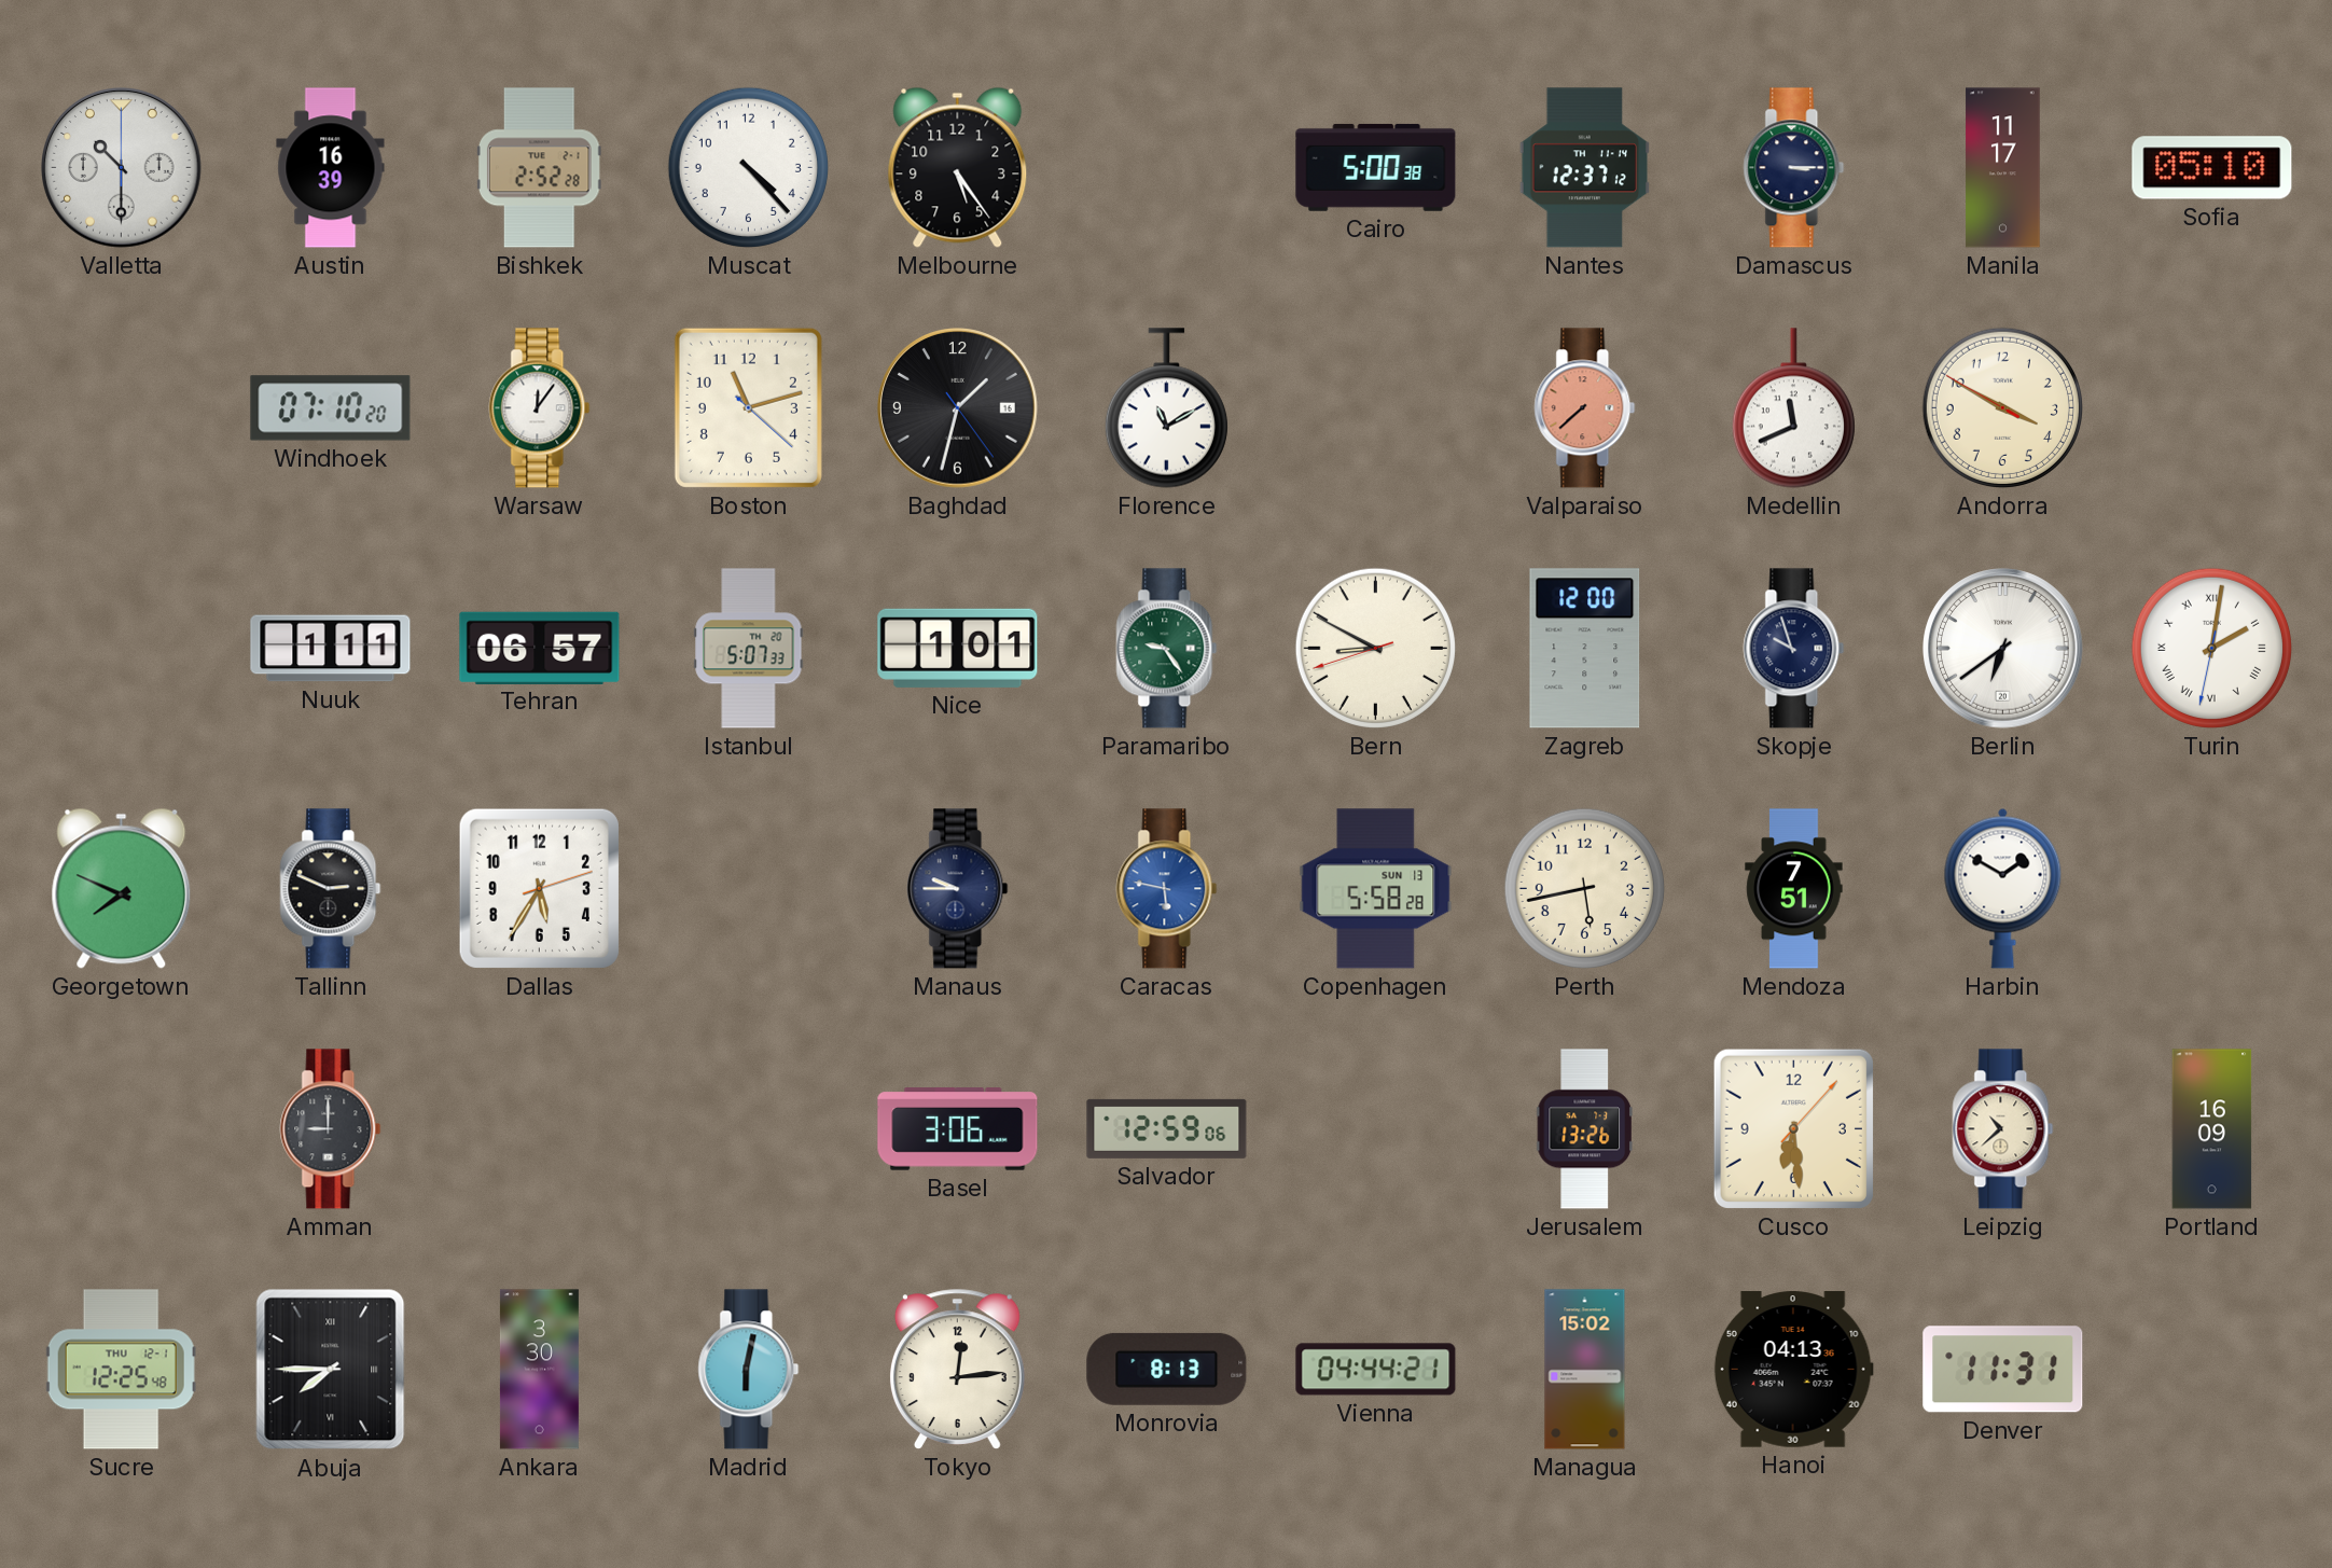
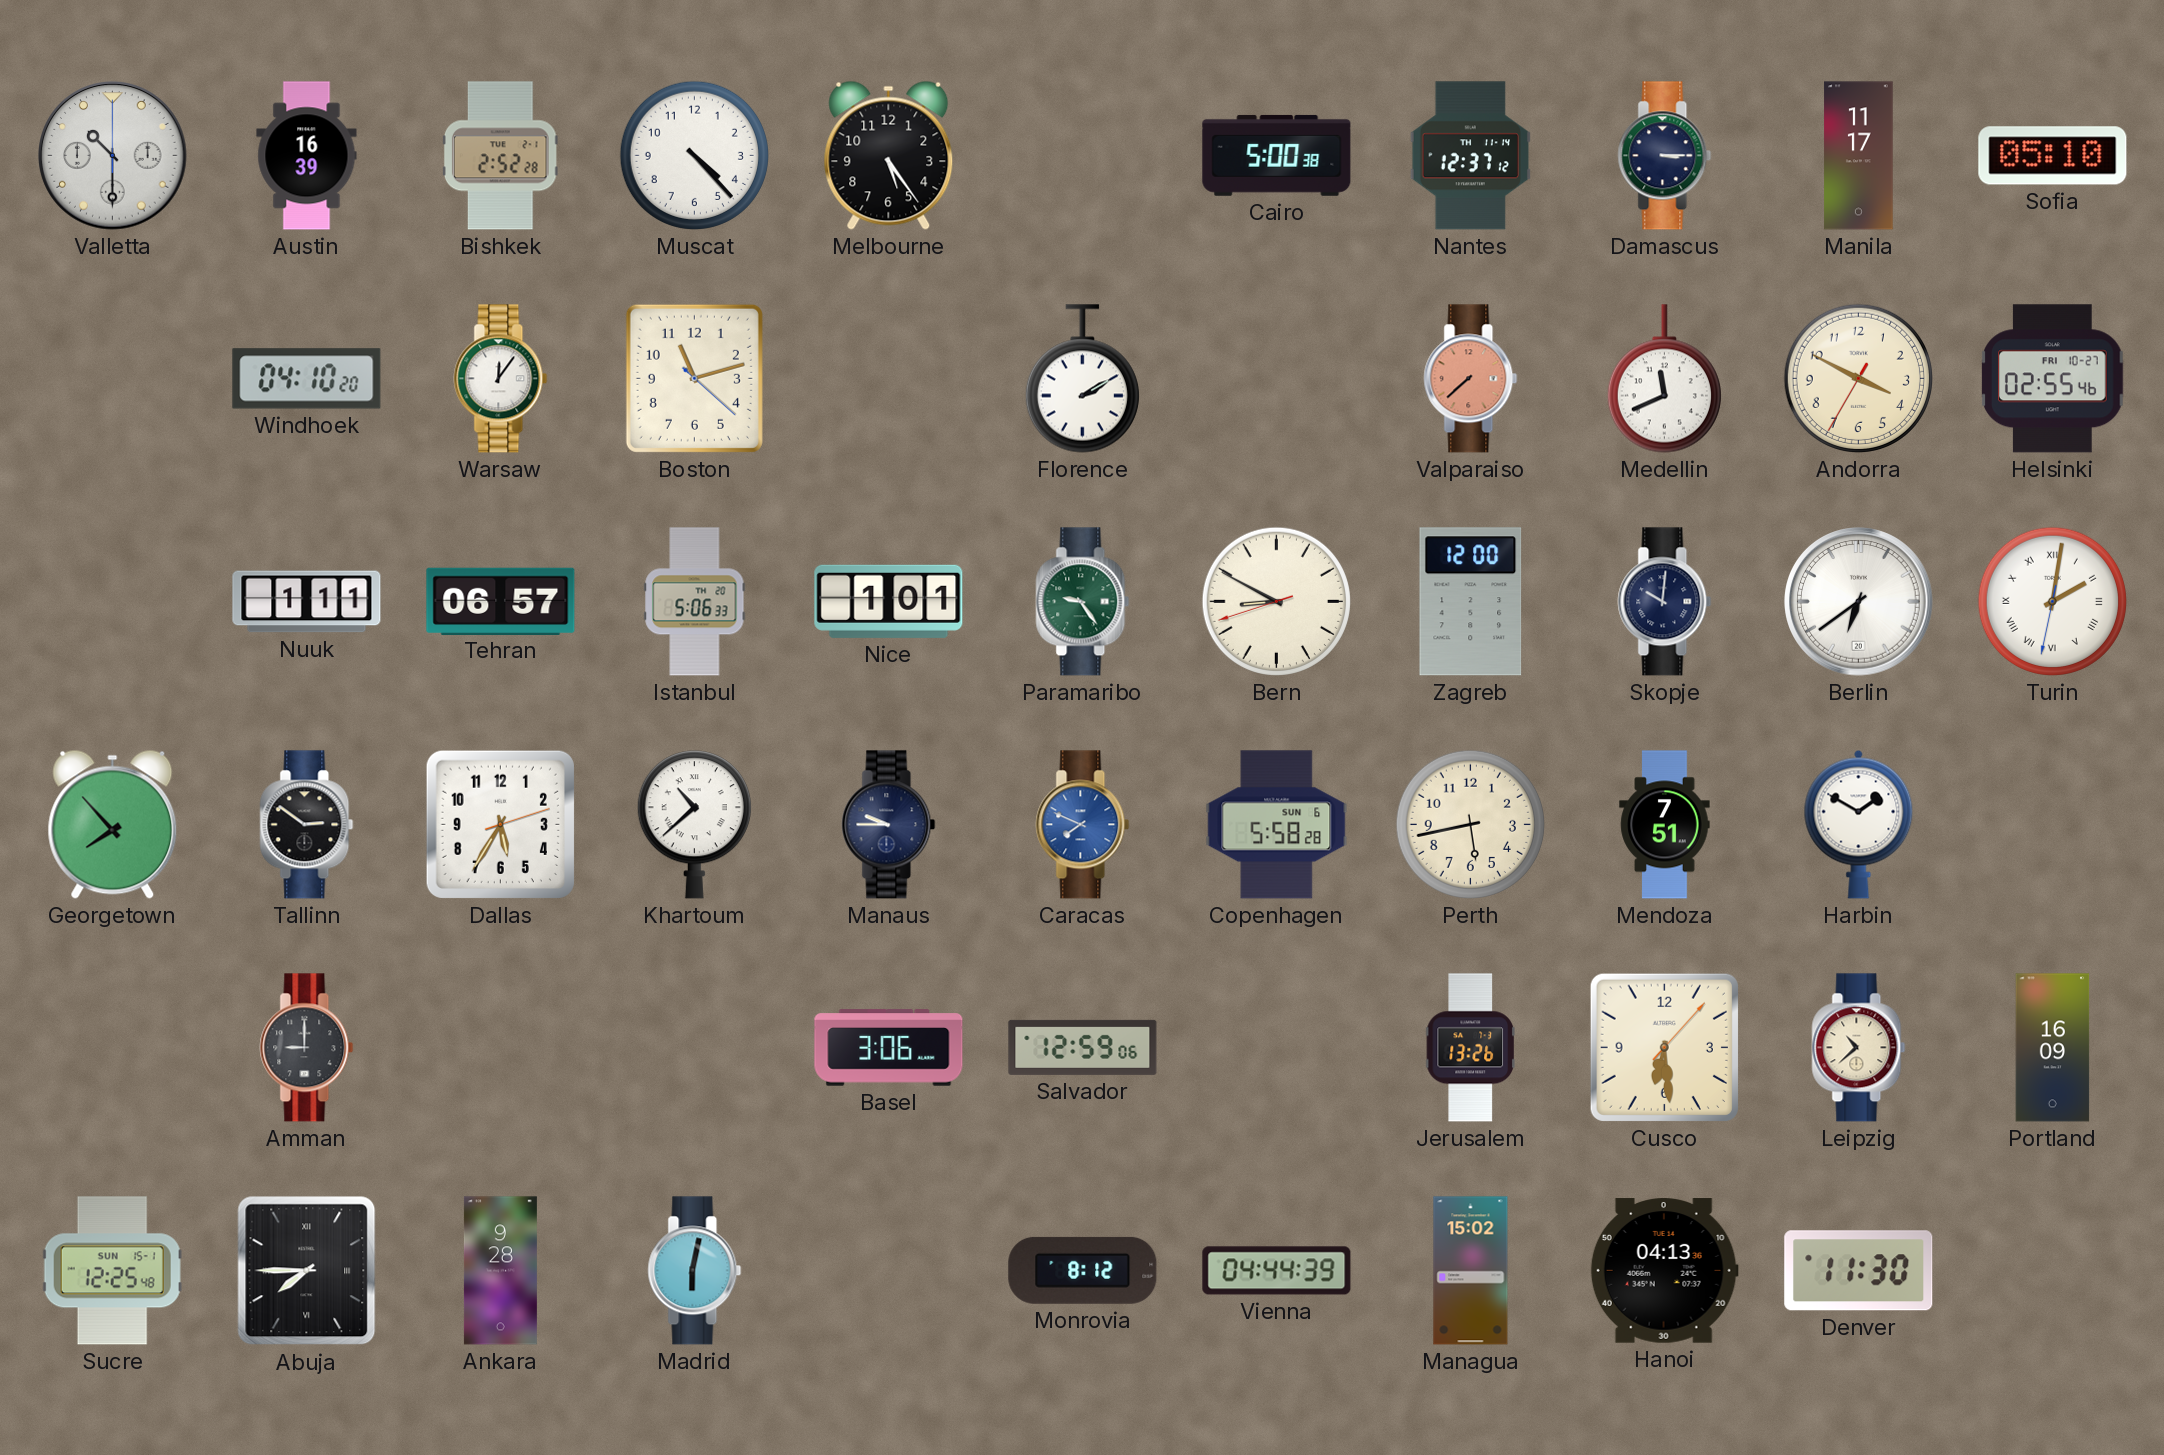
Windhoek: 07:10 -> 04:10 (307, 379)
Baghdad: 1:32 -> none (958, 408)
Florence: 11:10 -> 2:10 (1082, 379)
Andorra: 3:49:50 -> 3:49:35 (1858, 378)
Helsinki: none -> 02:55 (2053, 379)
Istanbul: 5:07 -> 5:06 (695, 602)
Skopje: 9:57 -> 10:01 (1665, 602)
Georgetown: 7:49 -> 7:53 (113, 824)
Tallinn: 2:49 -> 2:51 (307, 825)
Khartoum: none -> 10:38 (694, 825)
Caracas: 5:47 -> 7:49 (1083, 825)
Copenhagen date: SUN 13 -> SUN 6 (1277, 825)
Sucre date: THU 12-1 -> SUN 15-1 (112, 1271)
Ankara: 3:30 -> 9:28 (500, 1271)
Tokyo: 12:14 -> none (957, 1369)
Monrovia: 8:13 -> 8:12 (1083, 1270)
Vienna: 04:44:21 -> 04:44:39 (1277, 1271)
Denver: 11:31 -> 11:30 (1859, 1271)
